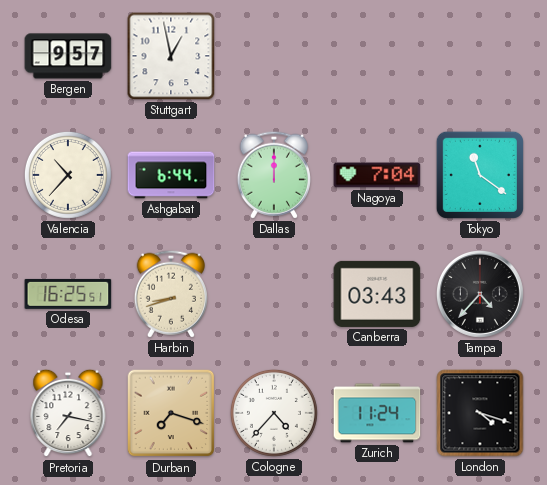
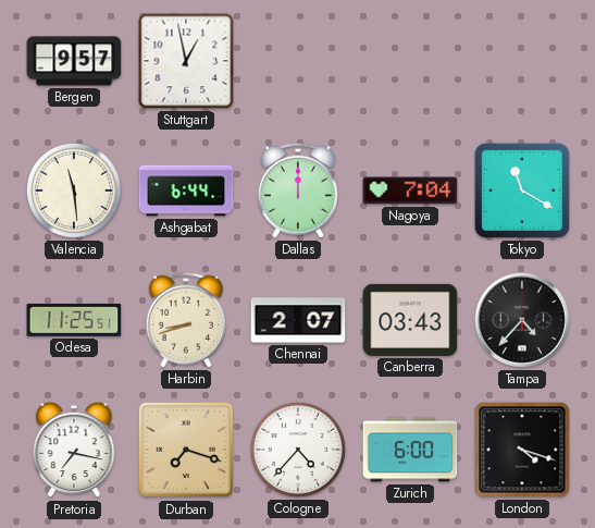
Valencia: 10:37 -> 11:29 (74, 191)
Tokyo: 11:21 -> 11:20 (522, 191)
Odesa: 16:25 -> 11:25 (74, 320)
Chennai: none -> 2:07 (298, 320)
Zurich: 11:24 -> 6:00 (410, 450)
